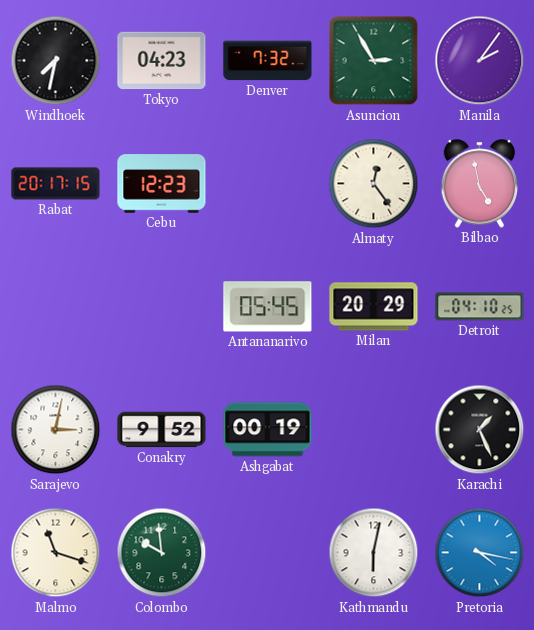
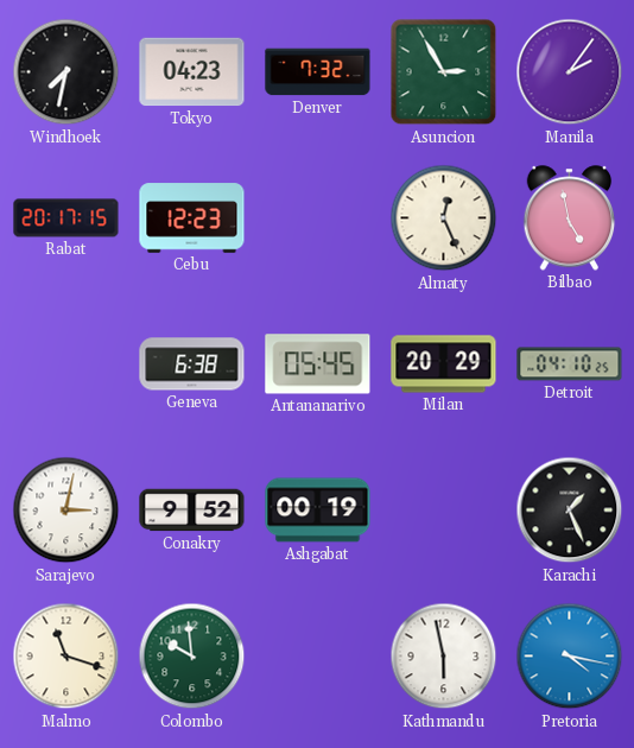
Almaty: 12:24 -> 12:26 (444, 218)
Geneva: none -> 6:38 (192, 365)
Kathmandu: 6:02 -> 5:58 (444, 657)
